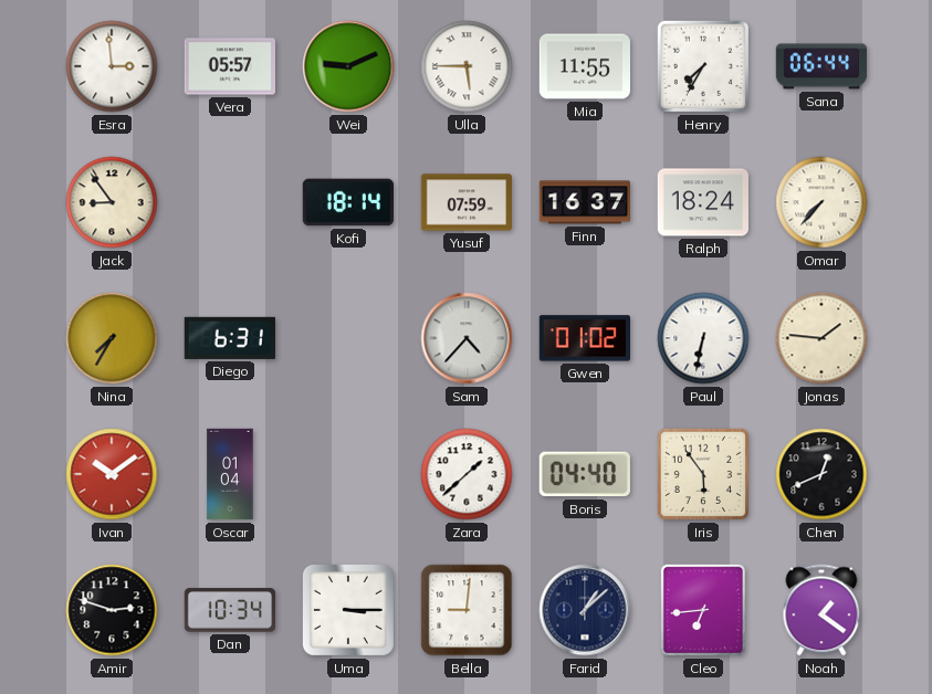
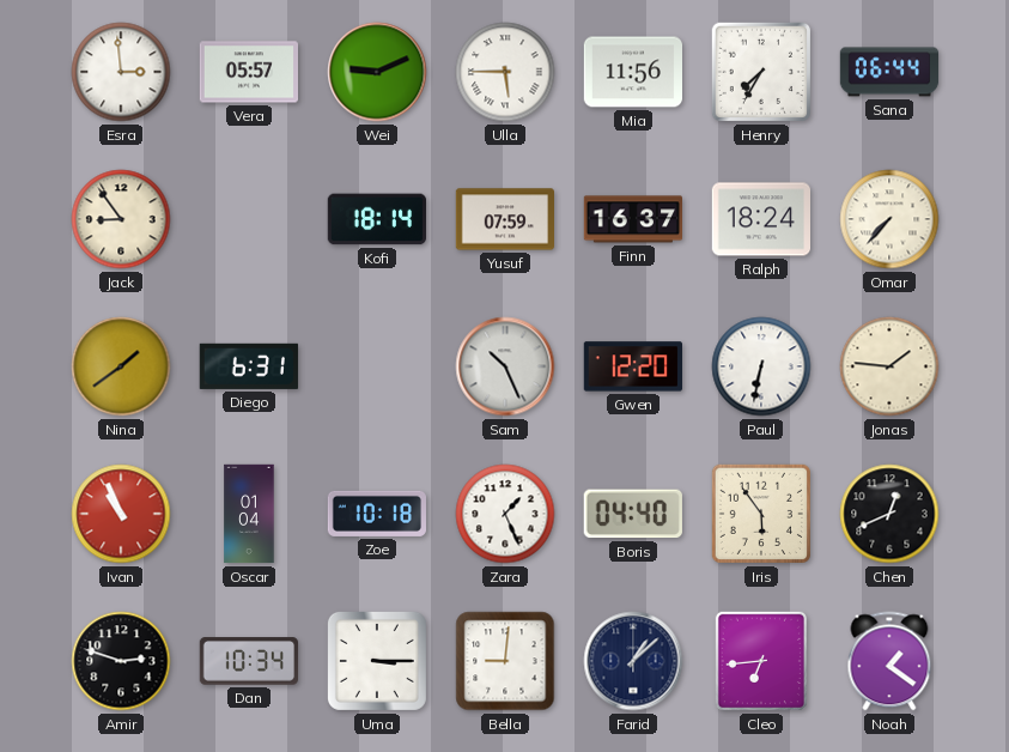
Mia: 11:55 -> 11:56 (632, 72)
Nina: 7:35 -> 1:39 (121, 366)
Sam: 4:37 -> 10:26 (505, 366)
Gwen: 01:02 -> 12:20 (632, 366)
Ivan: 10:09 -> 10:56 (121, 514)
Zoe: none -> 10:18 (376, 514)
Zara: 1:38 -> 1:26 (505, 514)
